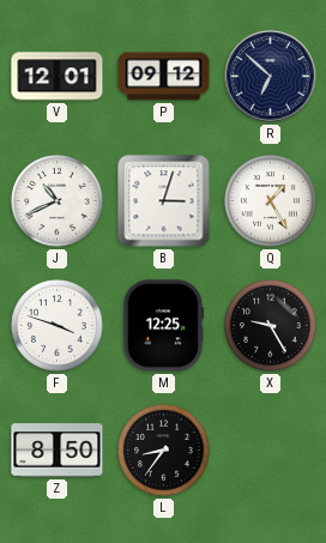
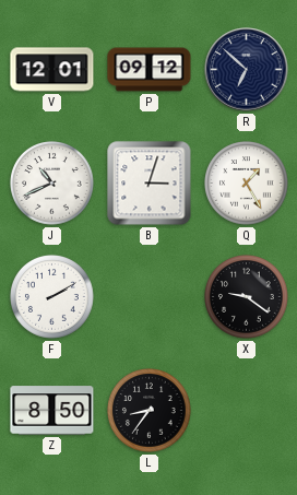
F: 3:48 -> 2:10 (52, 297)
M: 12:25 -> none (163, 326)
X: 9:25 -> 9:21 (247, 297)
